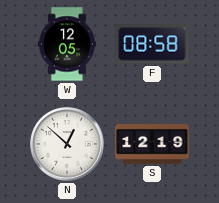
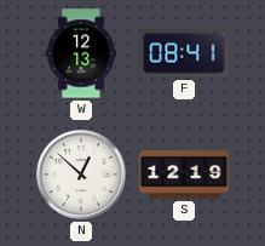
W: 12:05 -> 12:13 (81, 53)
F: 08:58 -> 08:41 (184, 53)
